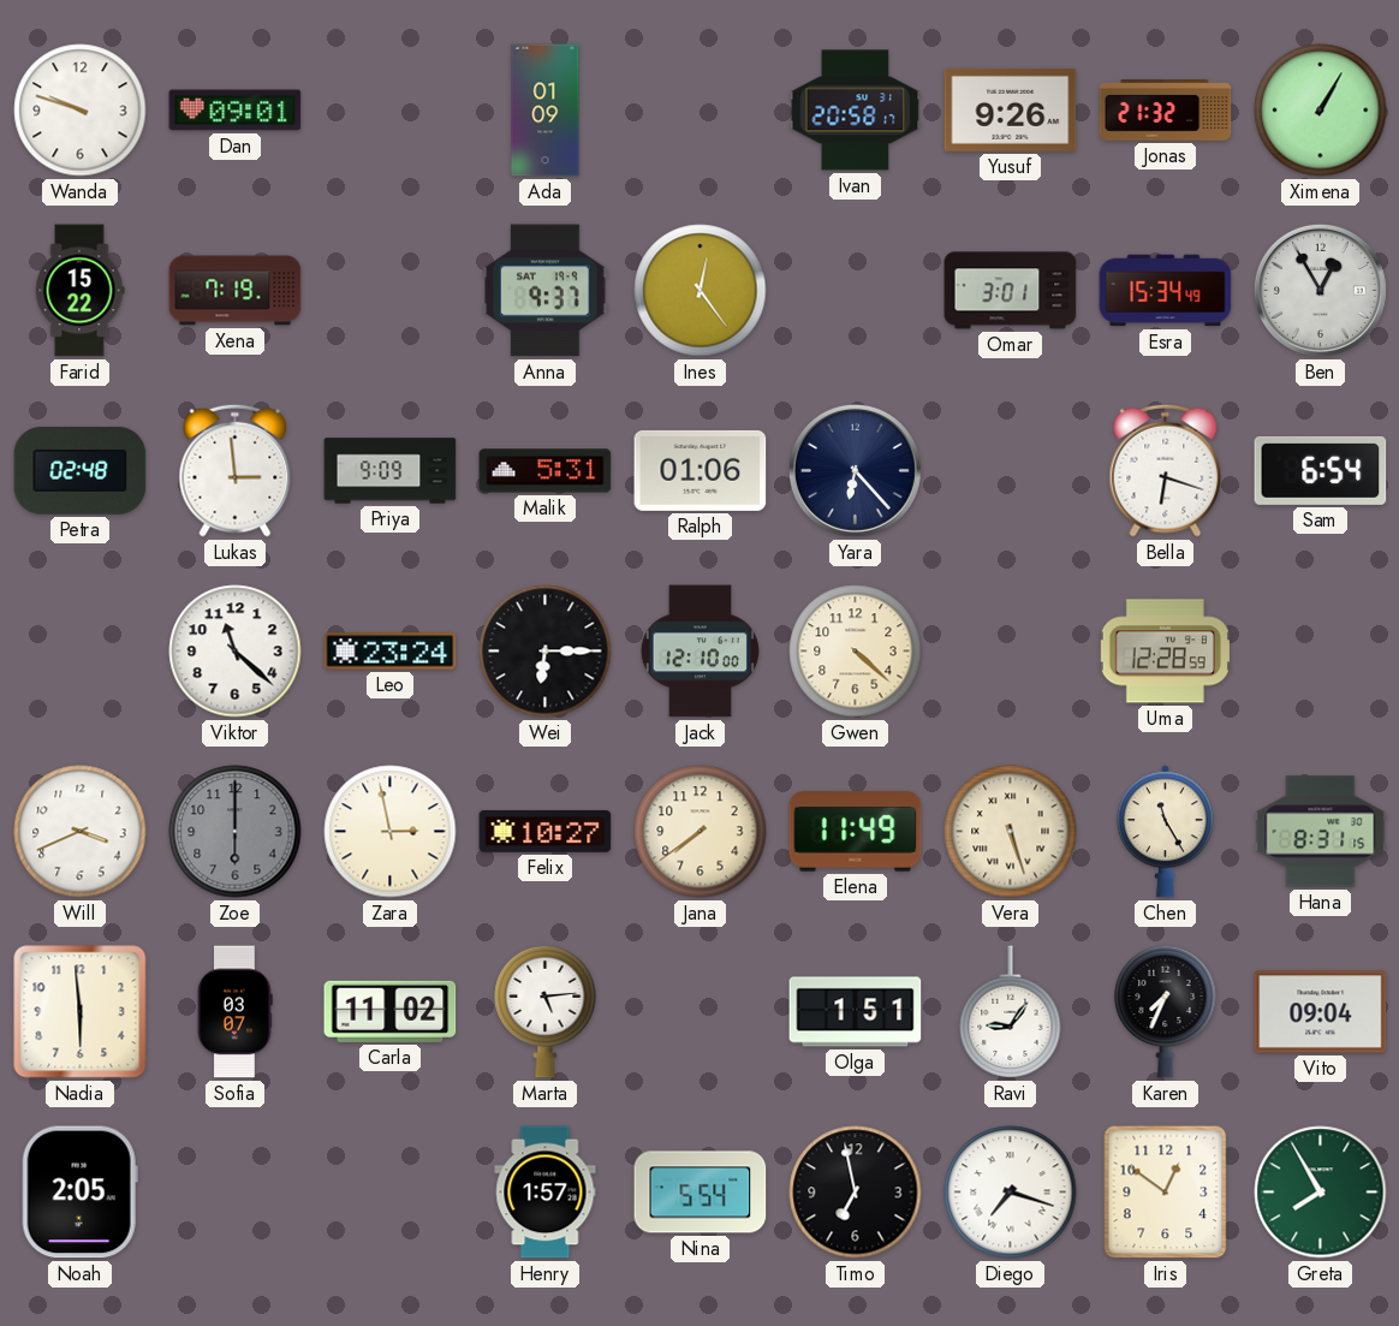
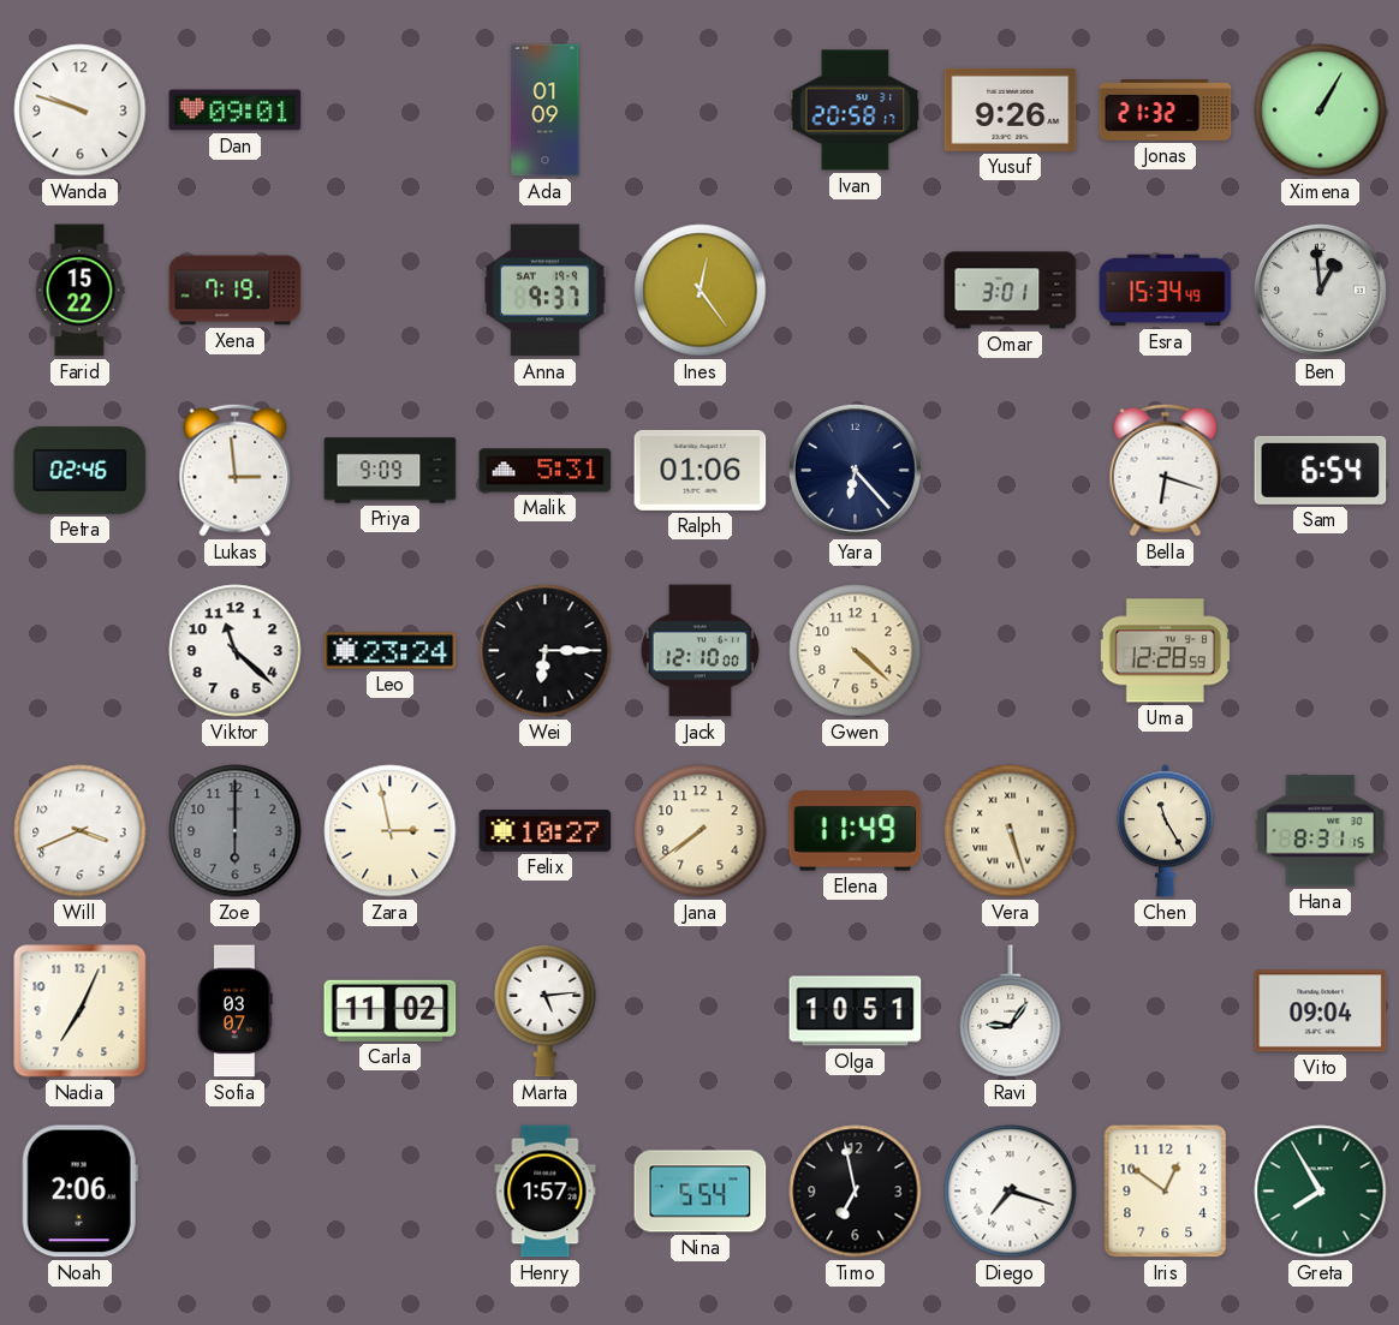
Ben: 12:55 -> 12:59 (1320, 290)
Petra: 02:48 -> 02:46 (81, 470)
Nadia: 5:59 -> 7:04 (81, 1011)
Olga: 1:51 -> 10:51 (856, 1011)
Karen: 7:34 -> none (1166, 1011)
Noah: 2:05 -> 2:06 (79, 1192)
